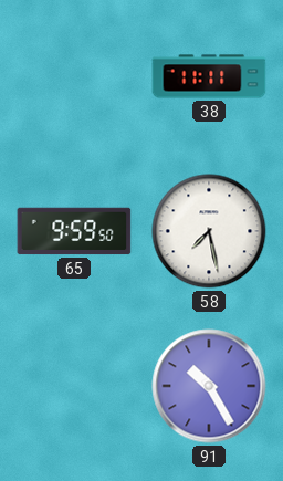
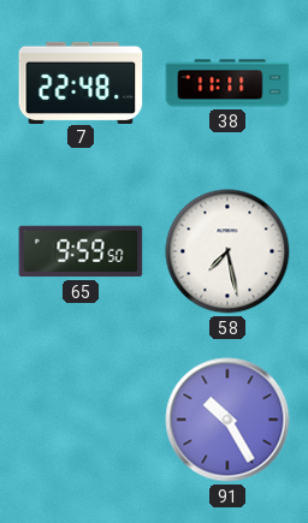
7: none -> 22:48 (81, 82)
